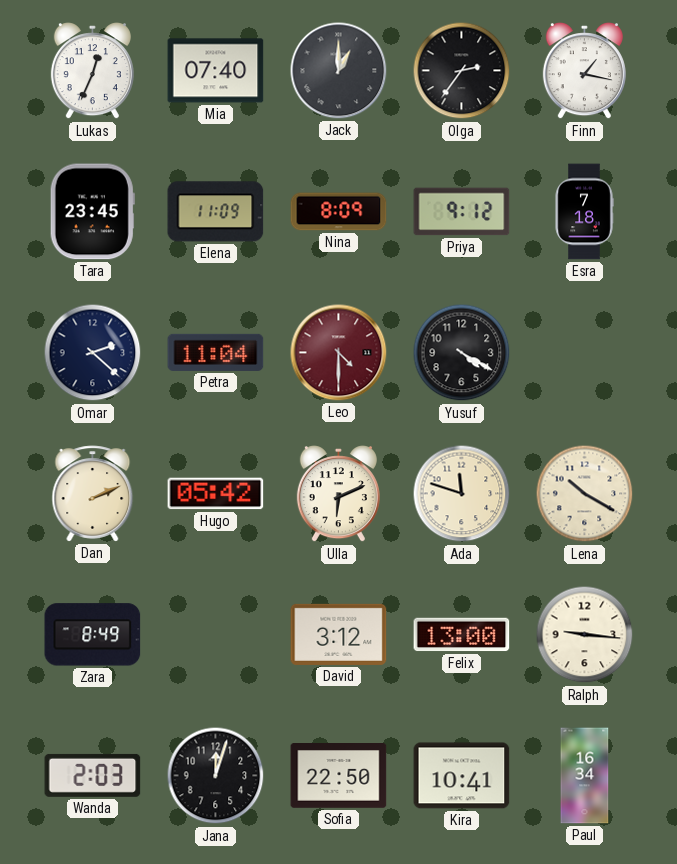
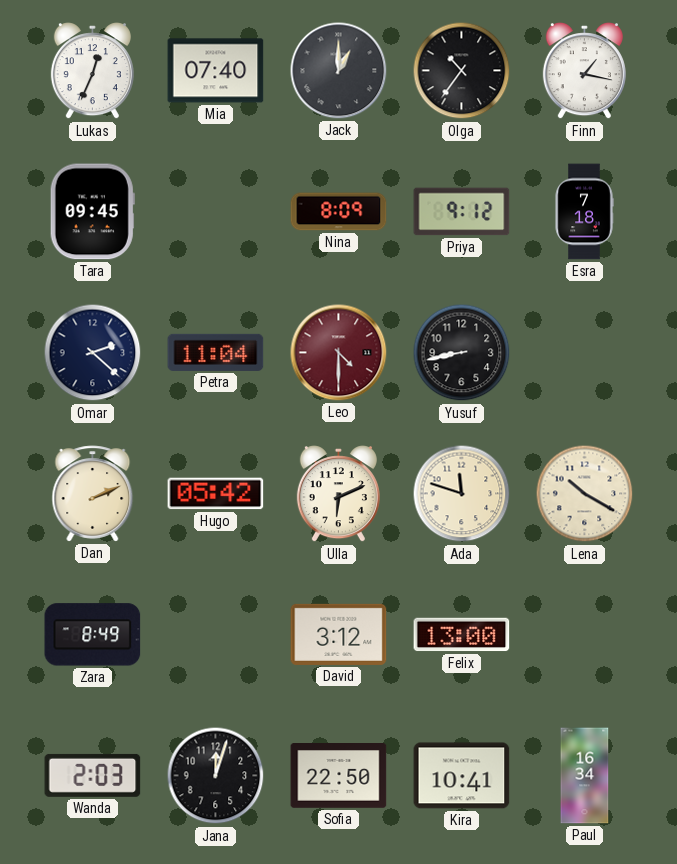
Olga: 2:36 -> 10:36 (462, 71)
Tara: 23:45 -> 09:45 (92, 212)
Elena: 11:09 -> none (216, 212)
Yusuf: 4:20 -> 8:43 (462, 353)
Ralph: 9:16 -> none (585, 635)
